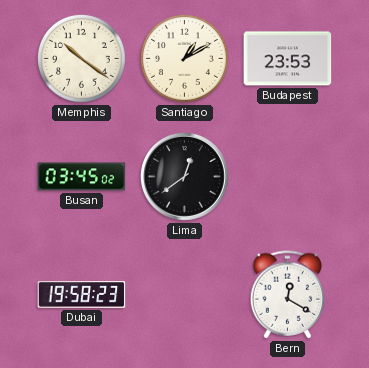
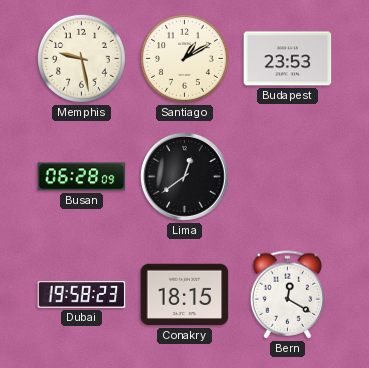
Memphis: 10:21 -> 9:28 (81, 58)
Busan: 03:45 -> 06:28 (82, 177)
Conakry: none -> 18:15 (185, 295)
